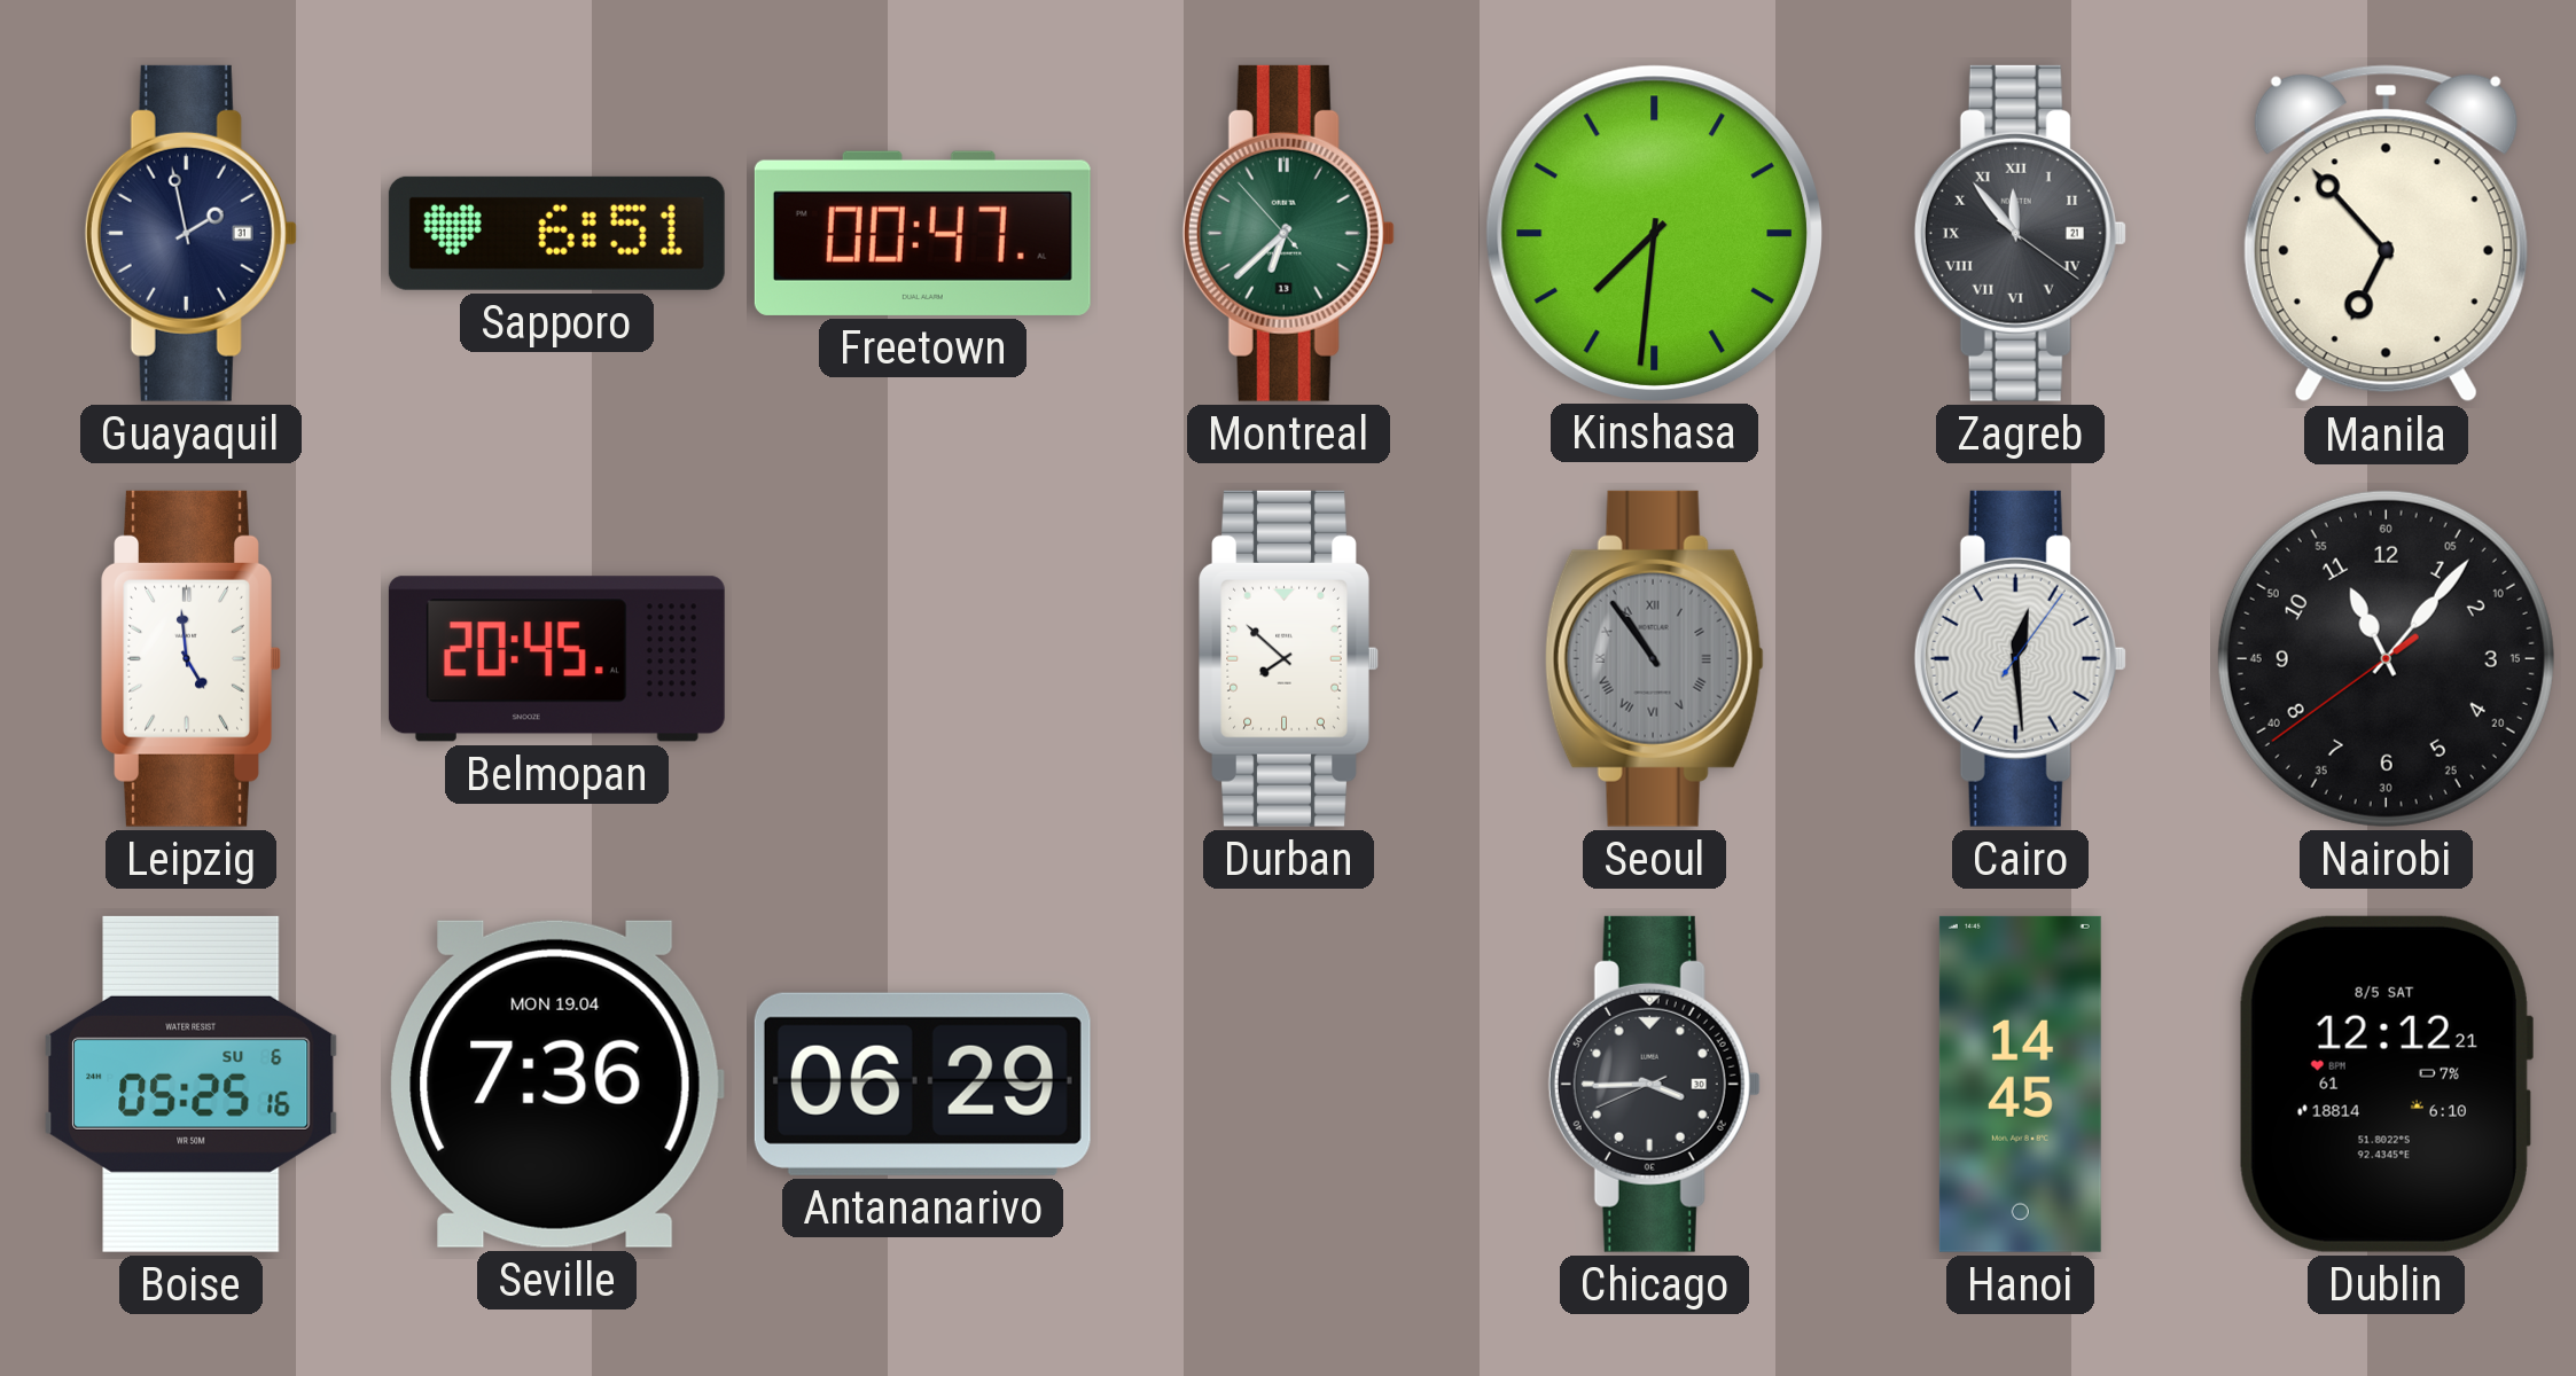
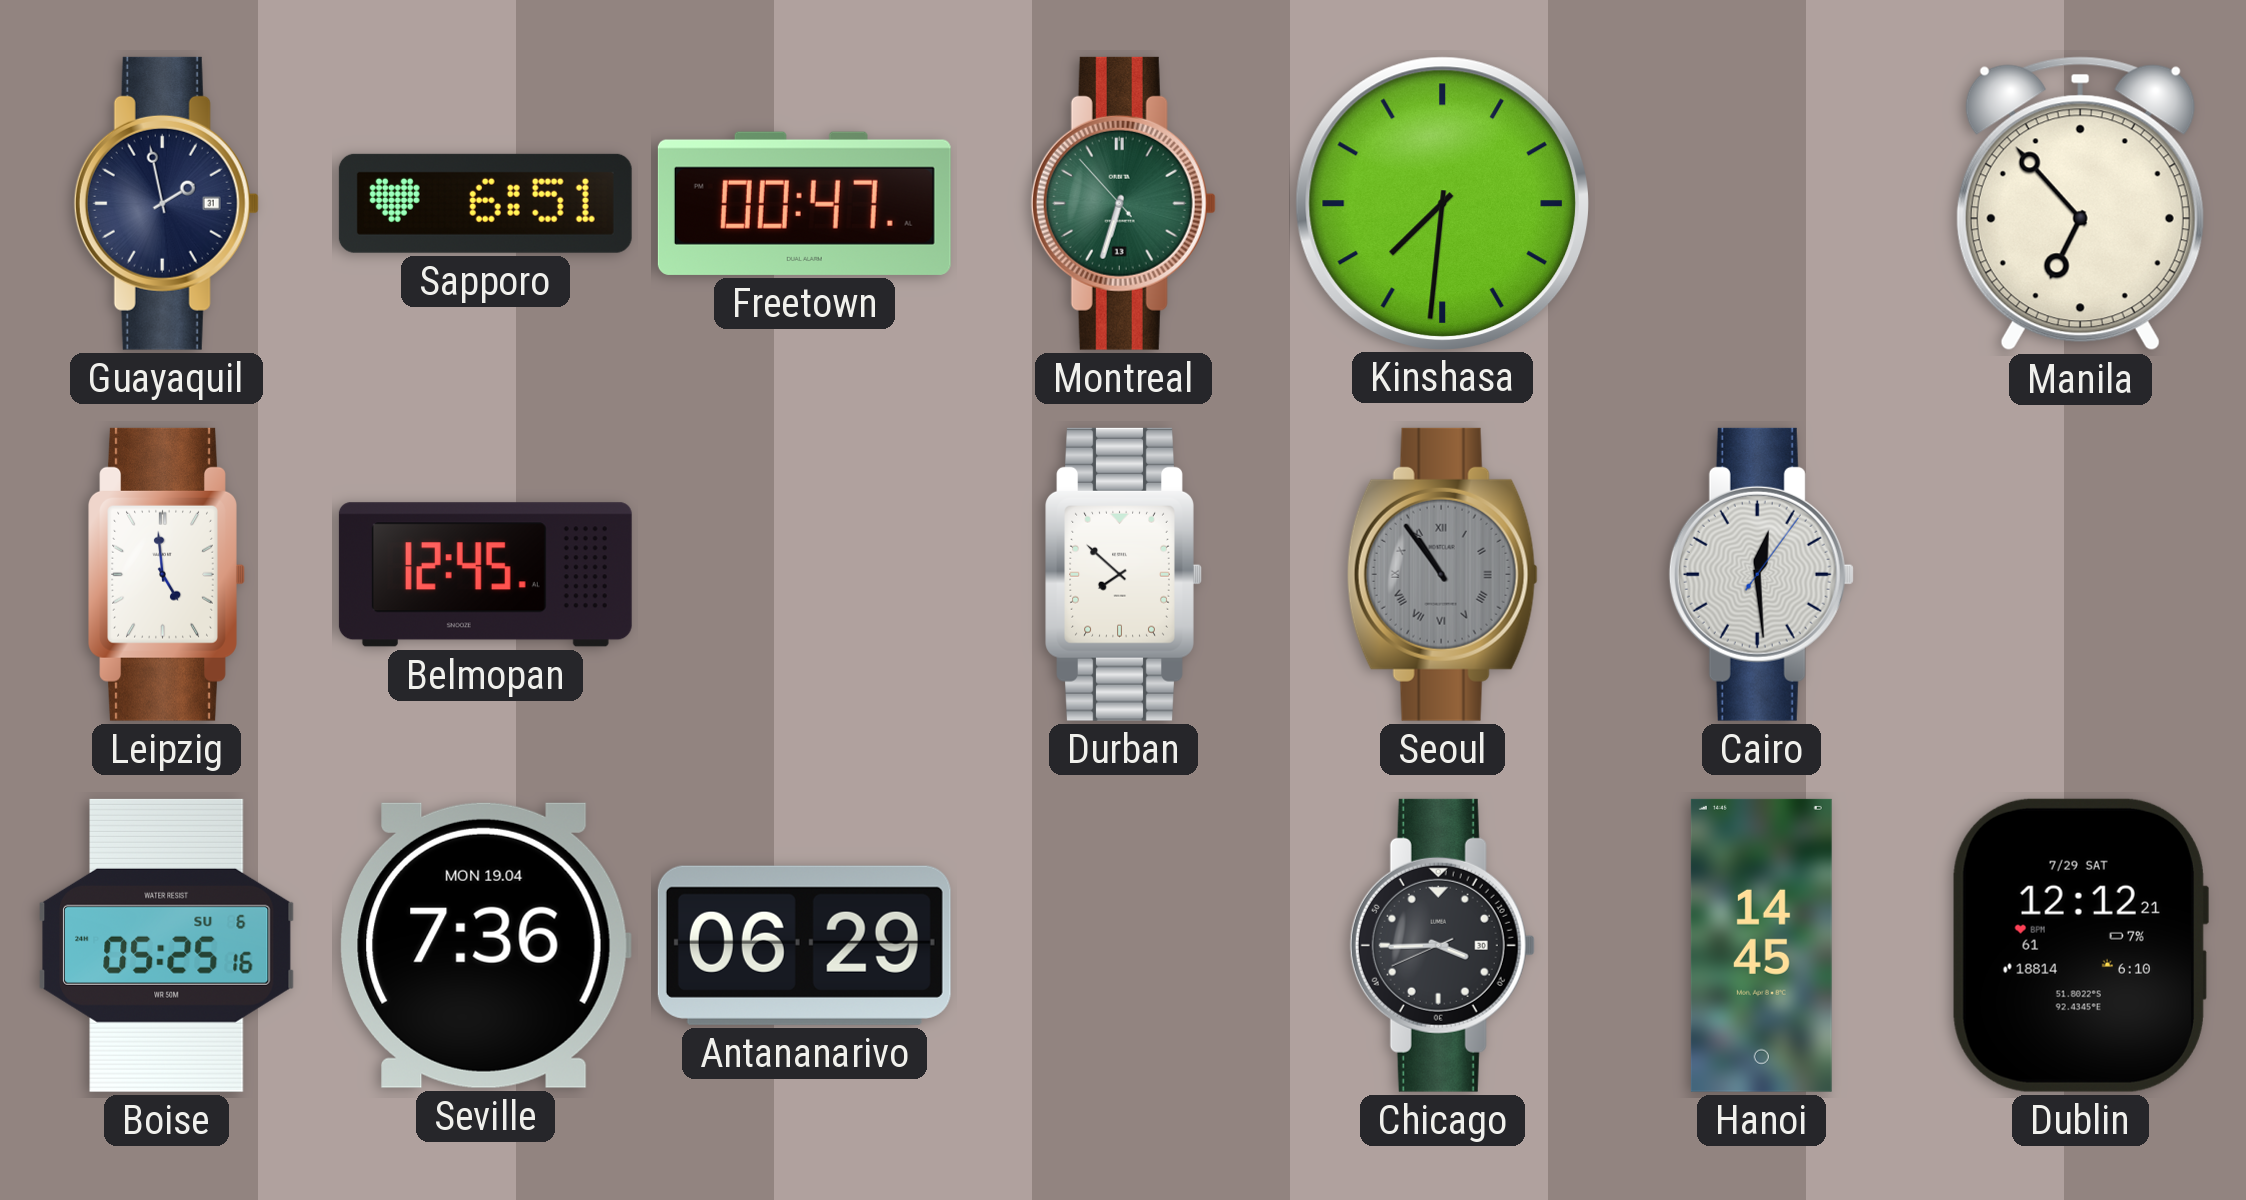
Montreal: 6:37 -> 6:32 (1123, 203)
Zagreb: 11:53 -> none (2020, 233)
Belmopan: 20:45 -> 12:45 (485, 575)
Nairobi: 11:06 -> none (2386, 658)
Dublin date: 8/5 SAT -> 7/29 SAT (2080, 945)
